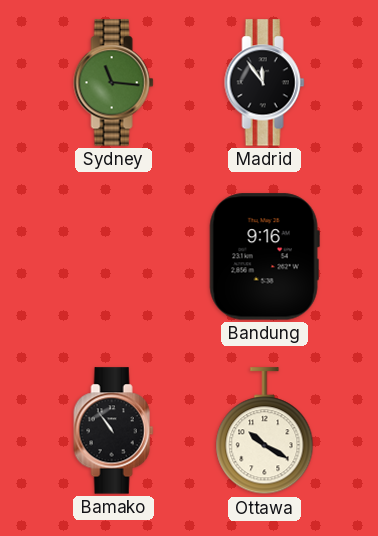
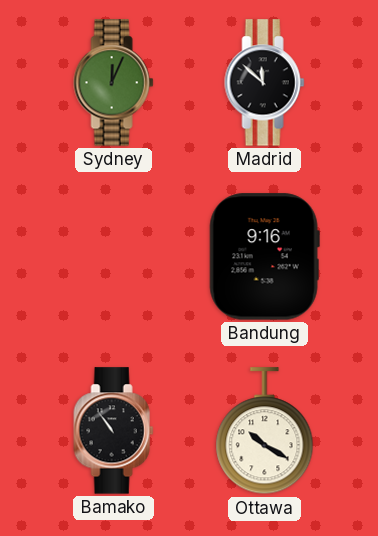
Sydney: 11:16 -> 12:04 (114, 83)
Madrid: 11:54 -> 11:52 (265, 83)
